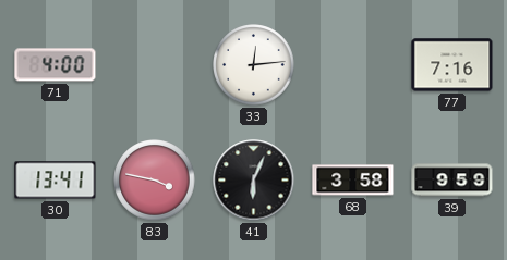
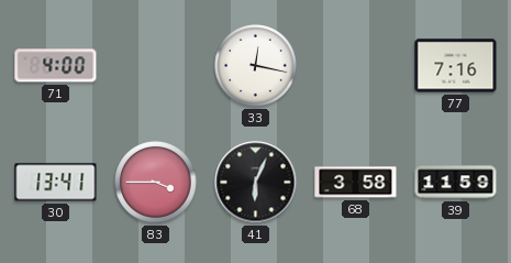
33: 12:14 -> 12:17 (256, 66)
83: 3:47 -> 3:45 (156, 183)
39: 9:59 -> 11:59 (456, 183)
